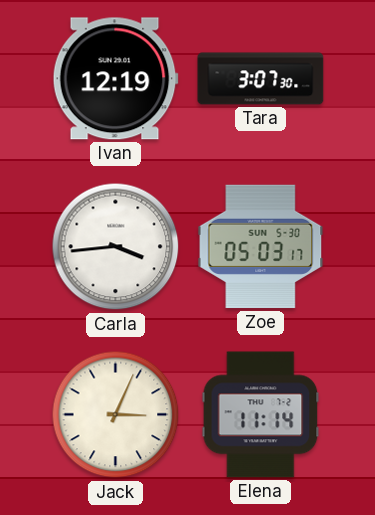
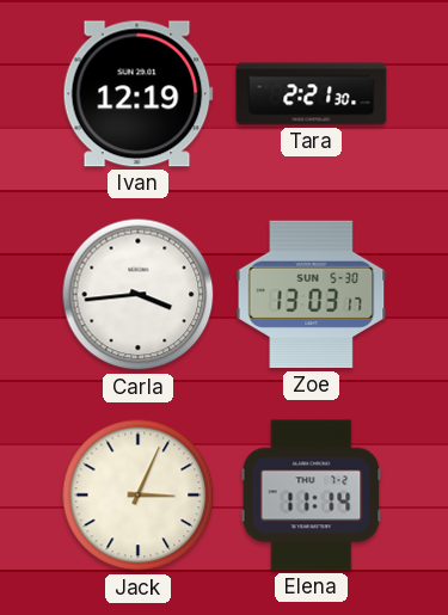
Tara: 3:07 -> 2:21 (312, 94)
Zoe: 05:03 -> 13:03 (312, 295)
